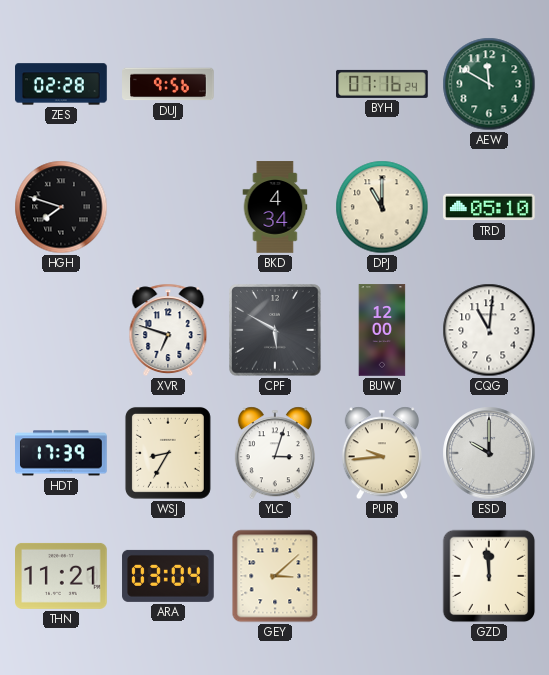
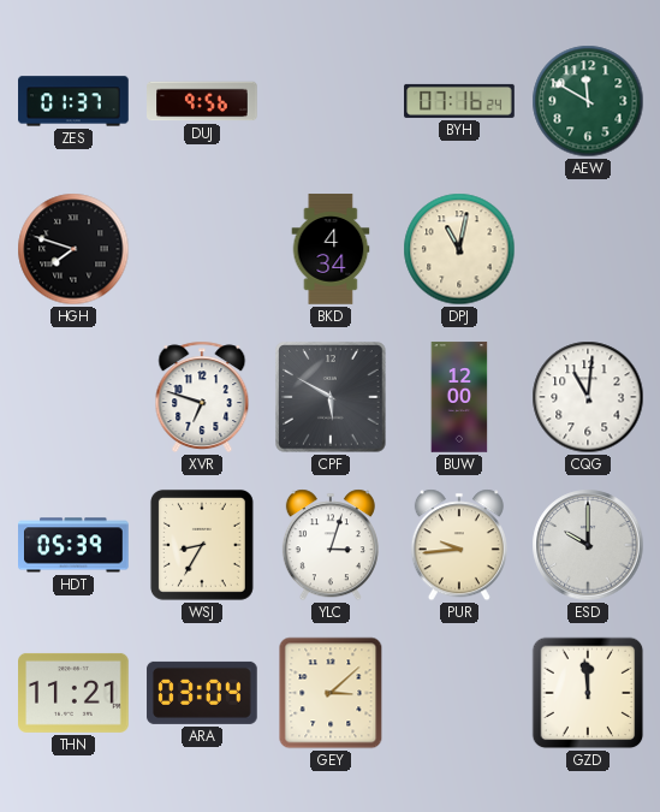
ZES: 02:28 -> 01:37 (73, 101)
DPJ: 11:00 -> 11:02 (459, 249)
TRD: 05:10 -> none (489, 207)
HDT: 17:39 -> 05:39 (73, 545)
